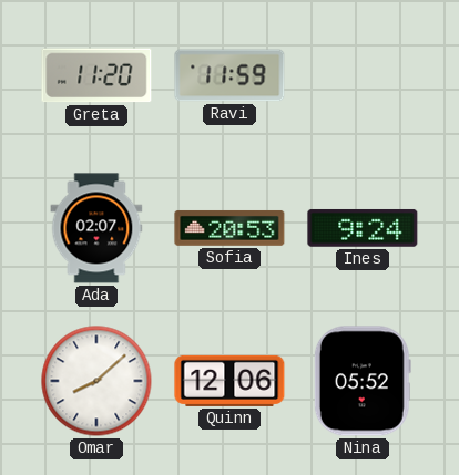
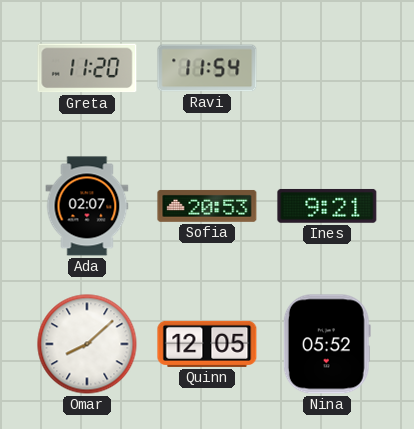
Ravi: 11:59 -> 11:54 (207, 68)
Ines: 9:24 -> 9:21 (327, 206)
Quinn: 12:06 -> 12:05 (207, 344)
